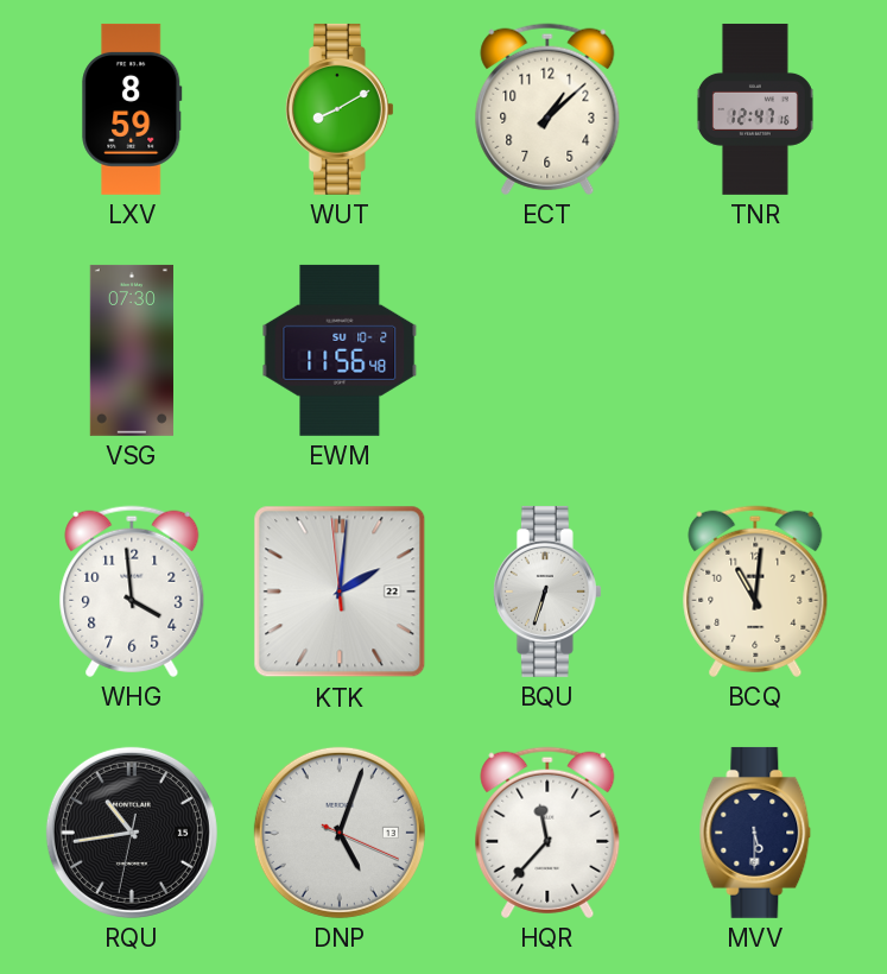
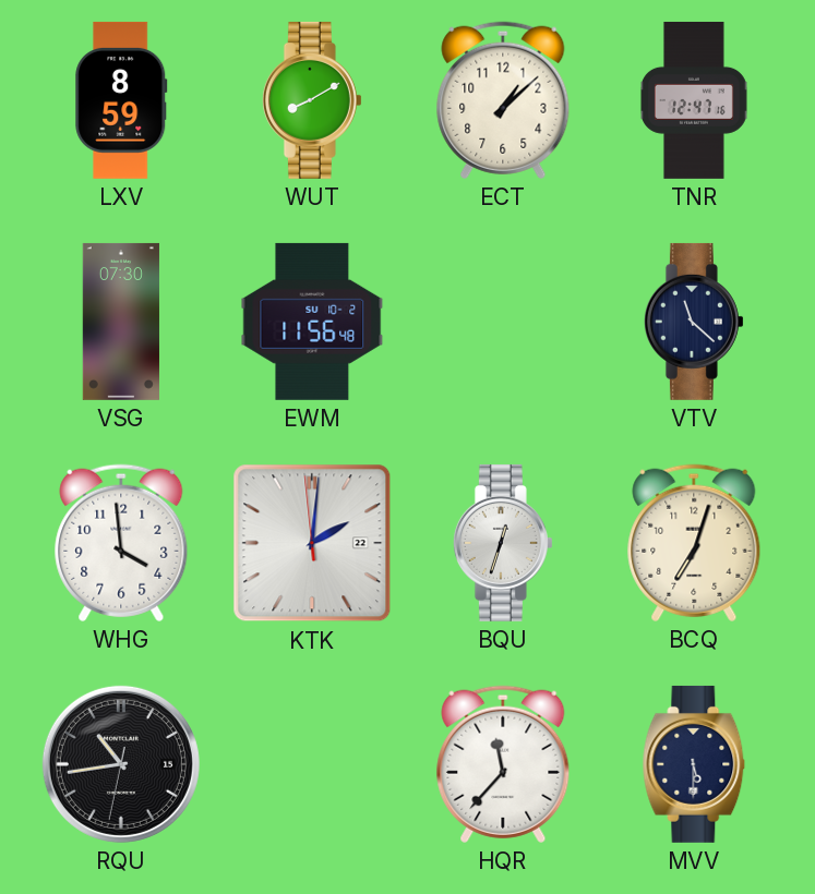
VTV: none -> 11:22 (694, 322)
BQU: 6:33 -> 12:33 (503, 543)
BCQ: 11:01 -> 7:03 (694, 543)
DNP: 5:03 -> none (340, 833)
